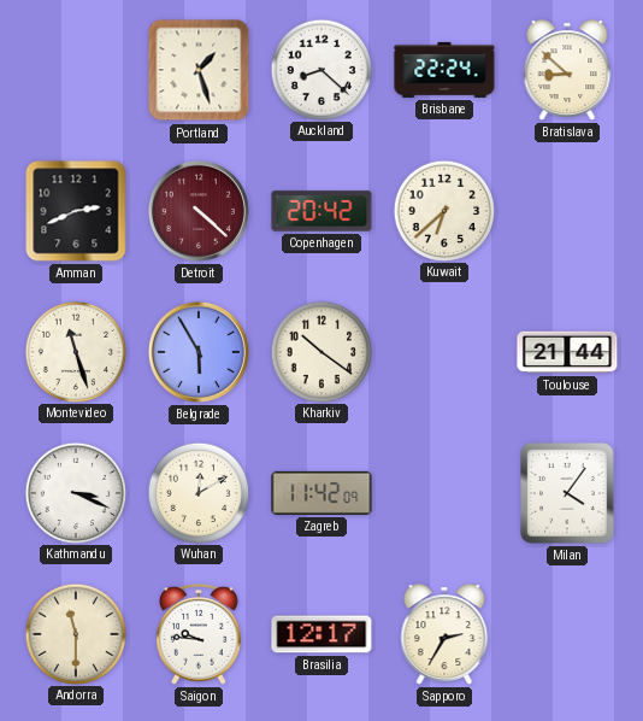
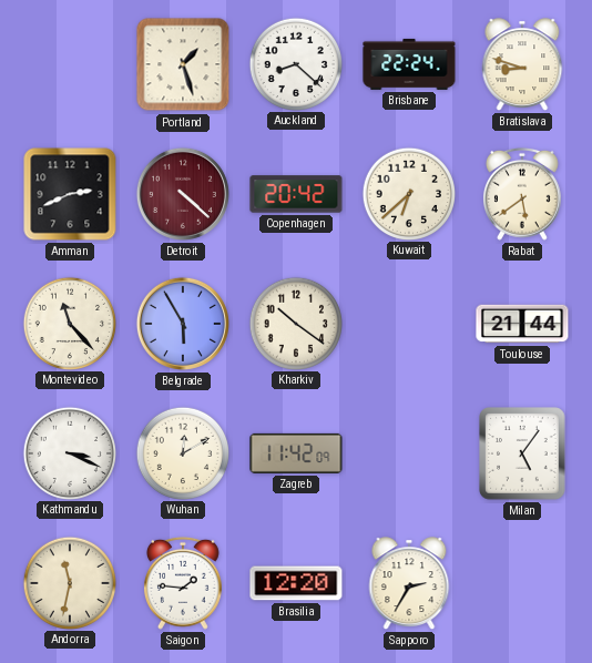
Bratislava: 8:52 -> 8:48 (522, 64)
Rabat: none -> 5:39 (522, 194)
Montevideo: 11:27 -> 11:23 (69, 323)
Milan: 4:06 -> 5:06 (522, 453)
Andorra: 11:30 -> 11:32 (69, 582)
Saigon: 9:46 -> 1:46 (183, 583)
Brasilia: 12:17 -> 12:20 (296, 583)
